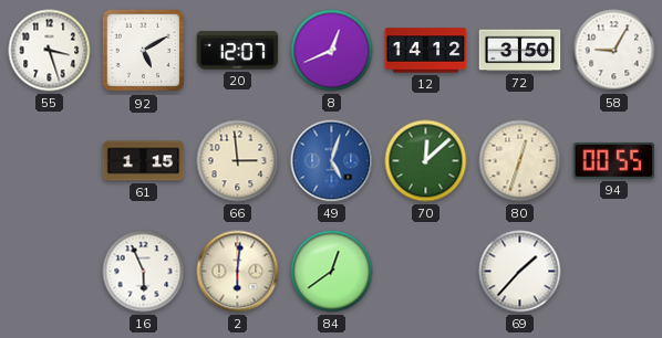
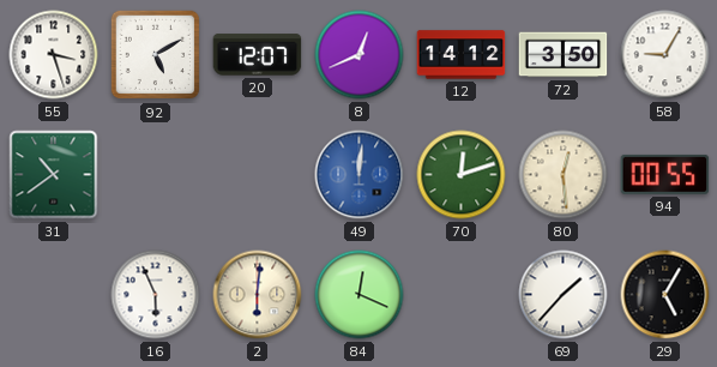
31: none -> 10:39 (54, 175)
61: 1:15 -> none (144, 161)
66: 2:59 -> none (238, 161)
49: 5:03 -> 12:01 (360, 175)
70: 12:08 -> 12:12 (462, 175)
80: 12:33 -> 12:29 (564, 175)
84: 12:39 -> 12:19 (360, 295)
29: none -> 5:05 (665, 295)
